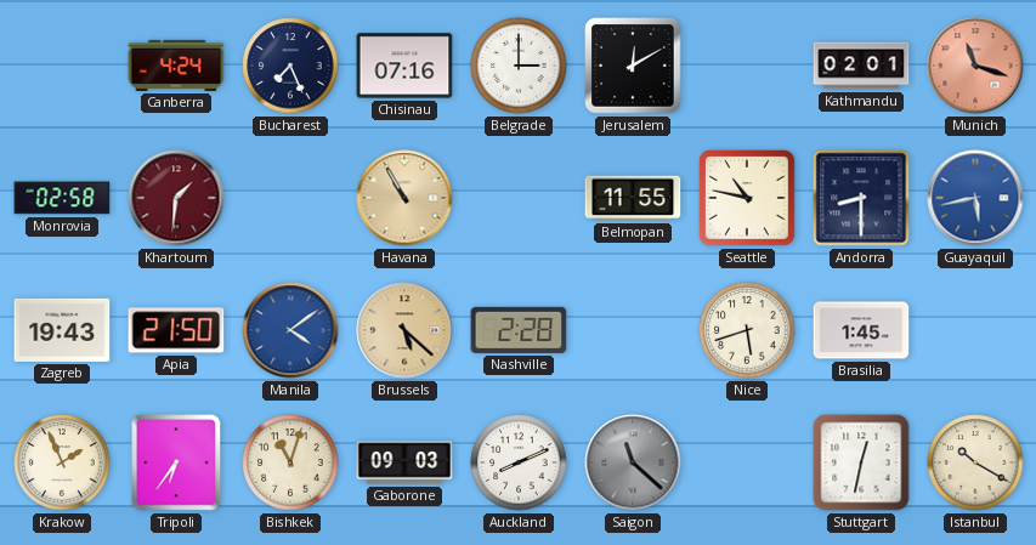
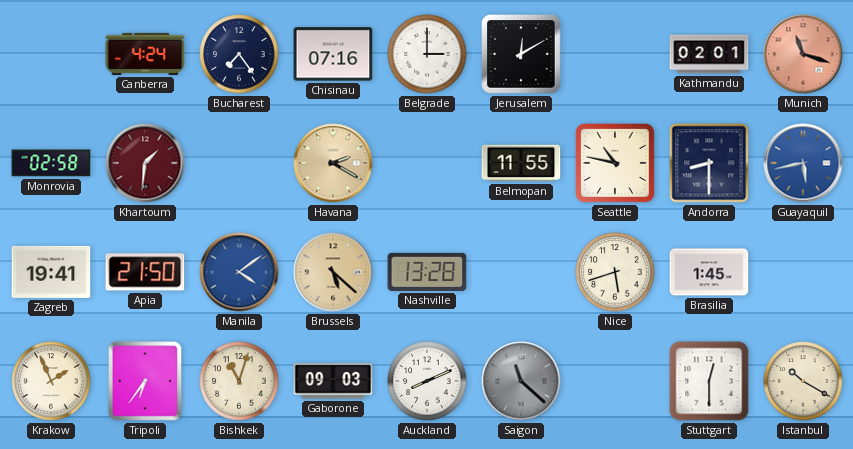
Bucharest: 7:26 -> 7:24 (239, 54)
Havana: 10:55 -> 2:20 (333, 163)
Zagreb: 19:43 -> 19:41 (51, 272)
Nashville: 2:28 -> 13:28 (427, 272)
Stuttgart: 12:32 -> 12:30 (709, 381)
